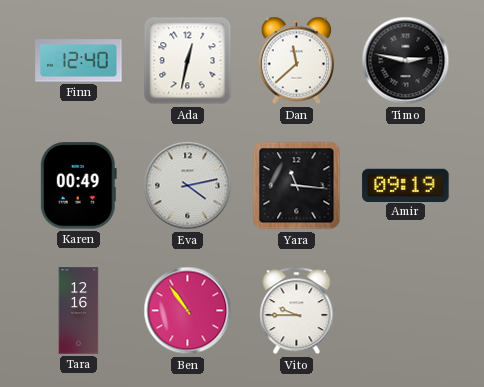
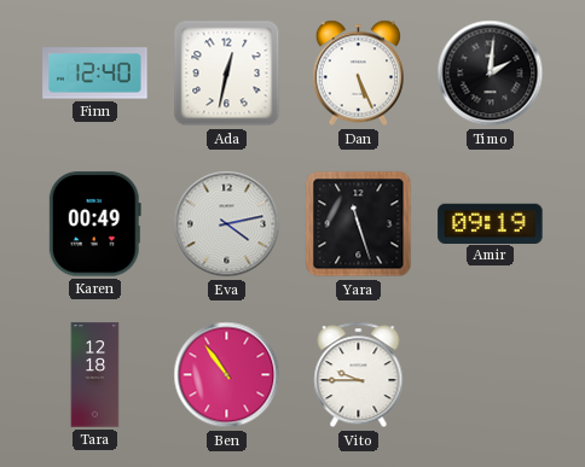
Dan: 11:38 -> 5:26 (359, 74)
Timo: 2:47 -> 2:01 (491, 74)
Yara: 11:16 -> 11:27 (359, 224)
Tara: 12:16 -> 12:18 (95, 375)
